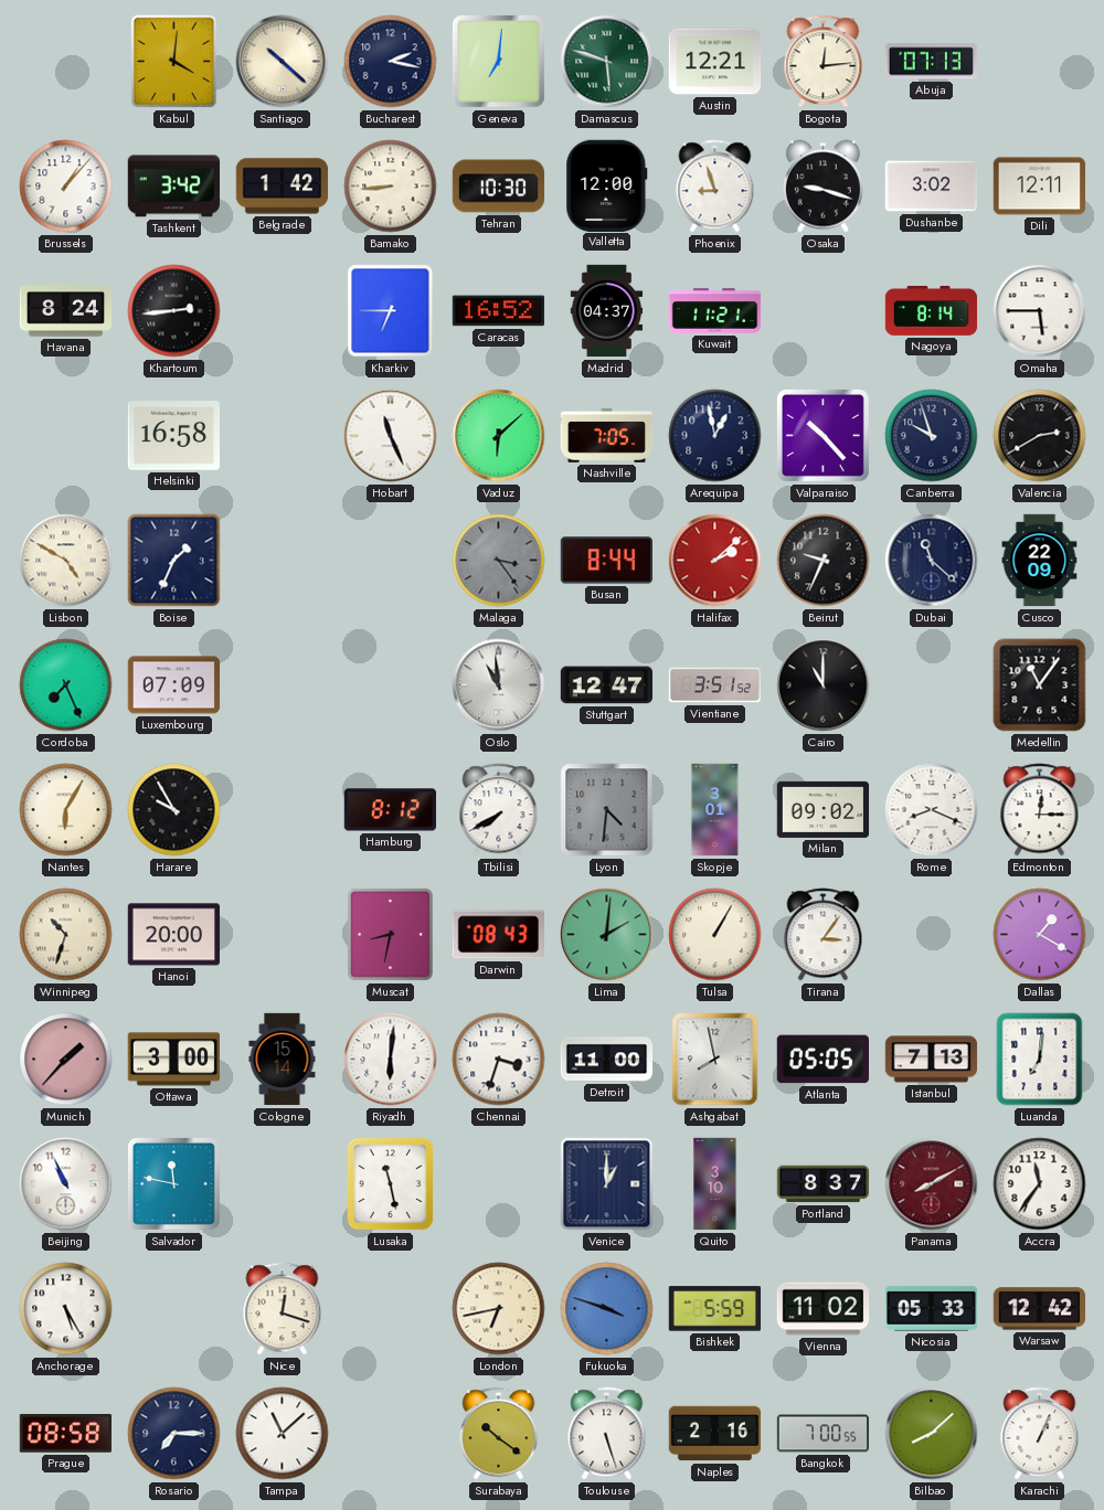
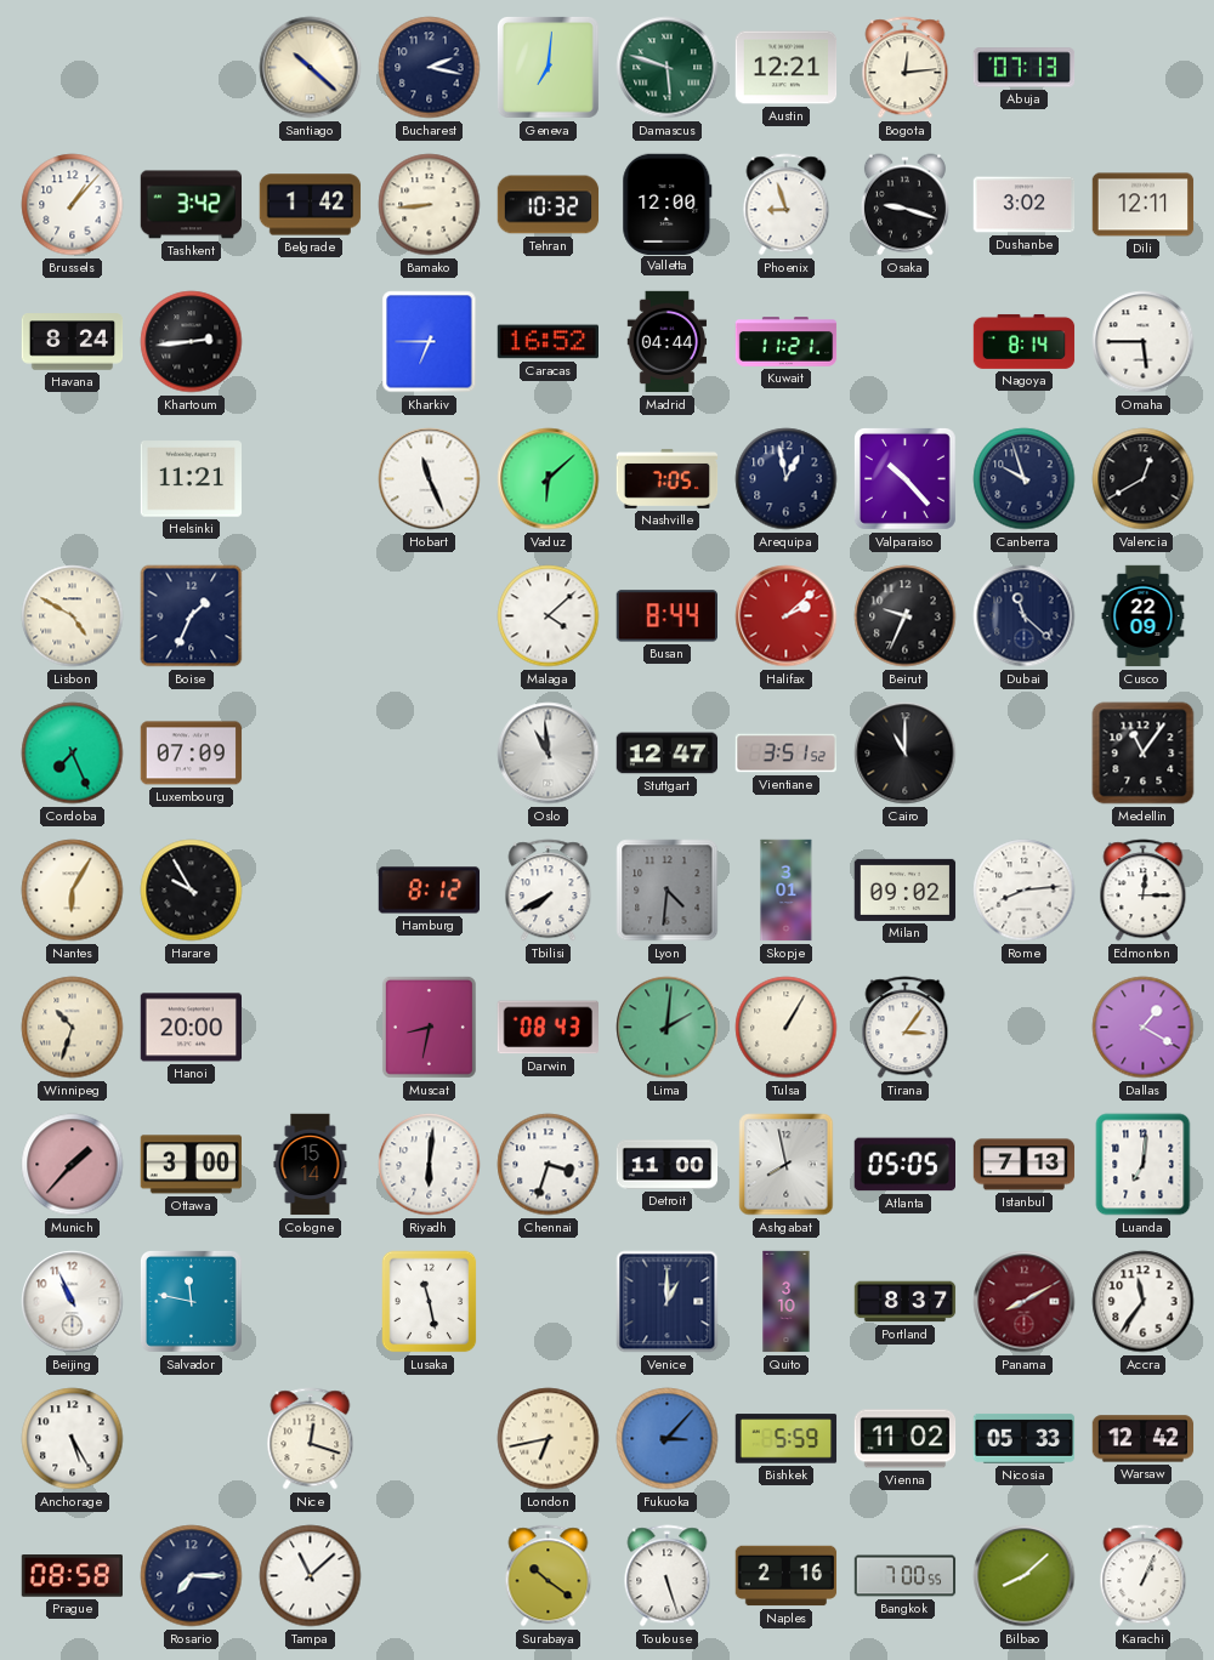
Kabul: 4:01 -> none (174, 62)
Tehran: 10:30 -> 10:32 (549, 205)
Madrid: 04:37 -> 04:44 (668, 342)
Helsinki: 16:58 -> 11:21 (191, 479)
Valencia: 2:40 -> 12:40 (1144, 479)
Malaga: 3:24 -> 4:08 (549, 616)
Malaga dial: grey -> white (549, 616)
Rome: 8:19 -> 8:14 (1025, 891)
Fukuoka: 3:48 -> 3:07 (668, 1439)
